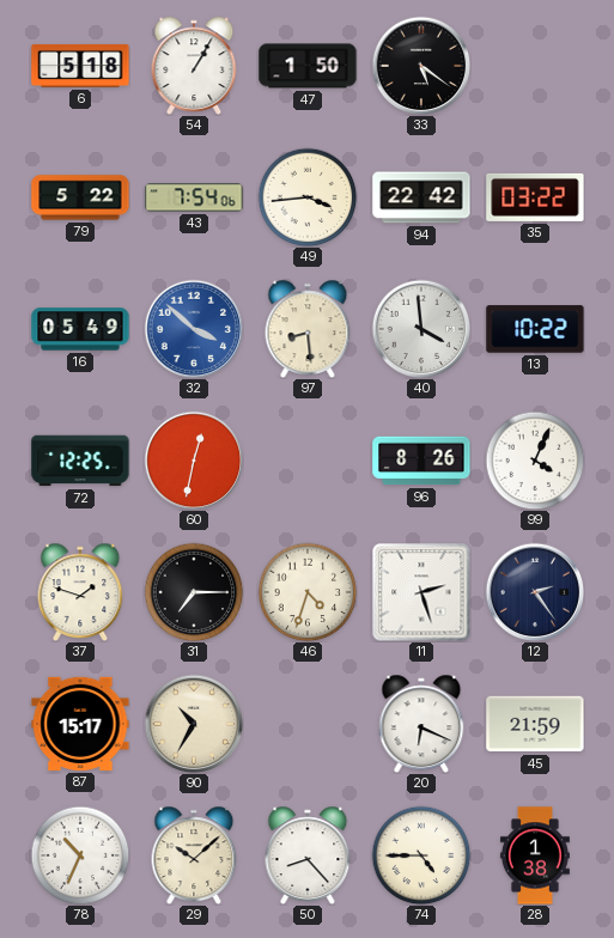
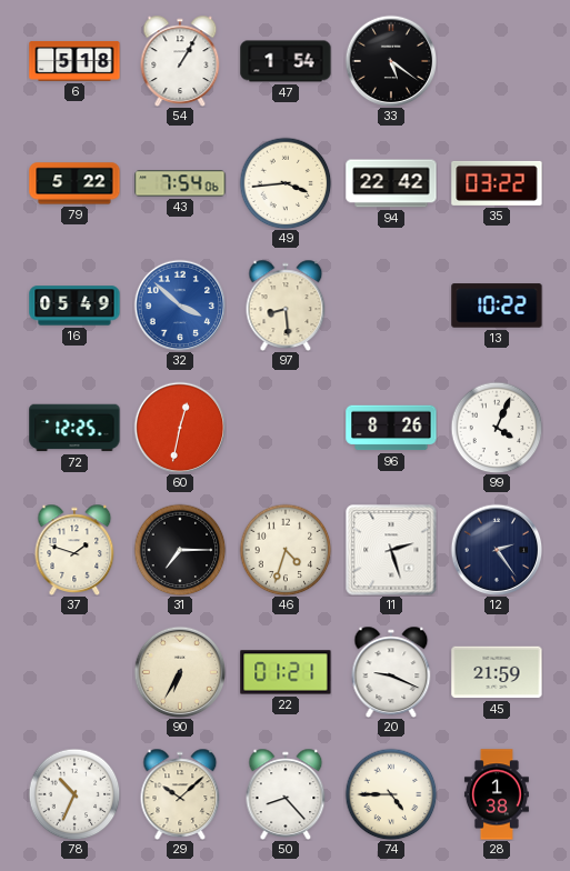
47: 1:50 -> 1:54 (286, 61)
40: 3:59 -> none (421, 329)
87: 15:17 -> none (80, 724)
90: 10:35 -> 6:35 (180, 672)
22: none -> 01:21 (286, 672)
20: 6:19 -> 9:19 (391, 672)
